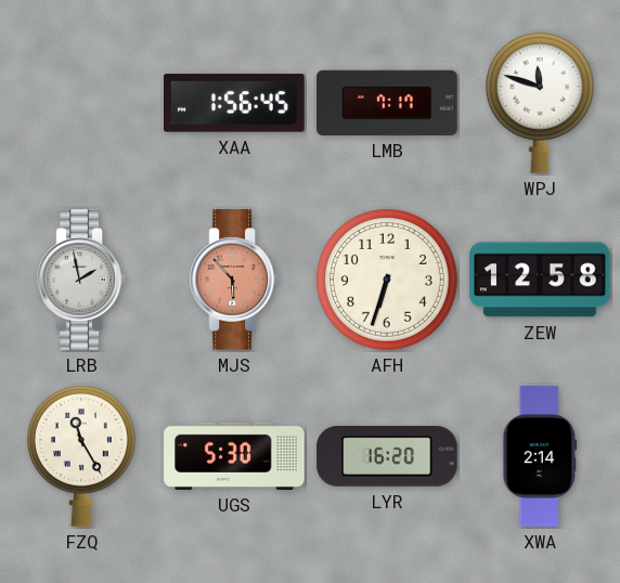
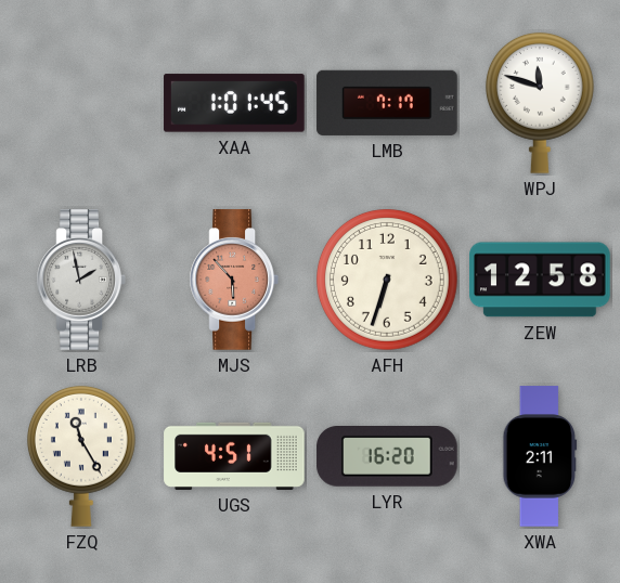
XAA: 1:56 -> 1:01 (234, 103)
UGS: 5:30 -> 4:51 (234, 456)
XWA: 2:14 -> 2:11 (540, 456)
